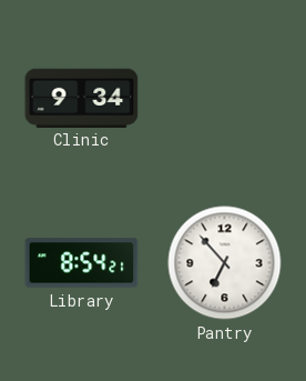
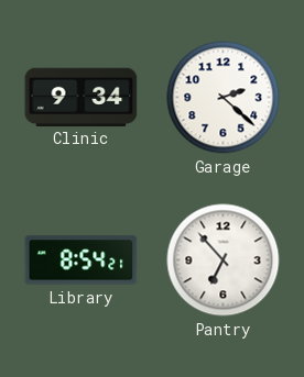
Garage: none -> 2:22 (224, 98)
